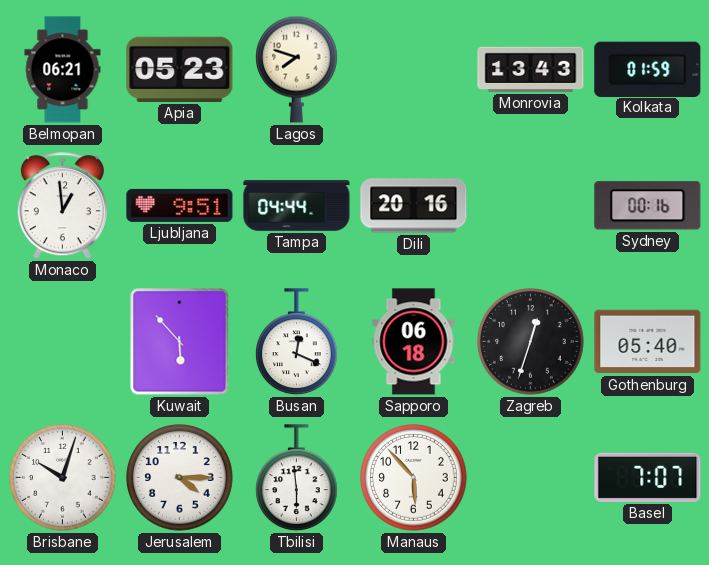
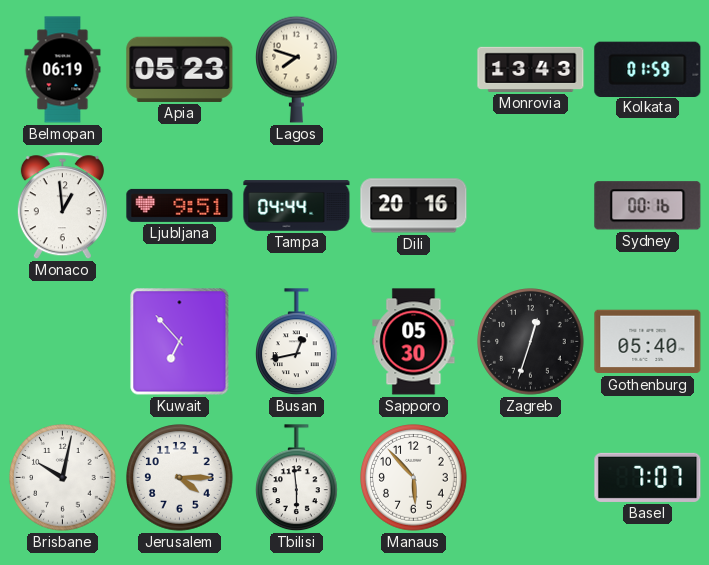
Belmopan: 06:21 -> 06:19 (63, 70)
Kuwait: 5:53 -> 6:53 (180, 342)
Busan: 12:19 -> 12:43 (297, 342)
Sapporo: 06:18 -> 05:30 (414, 342)
Brisbane: 10:03 -> 10:02 (63, 478)
